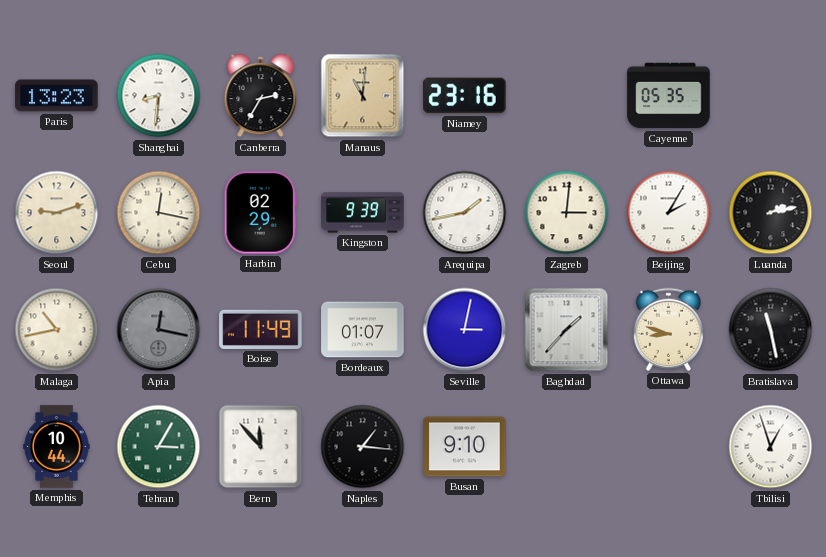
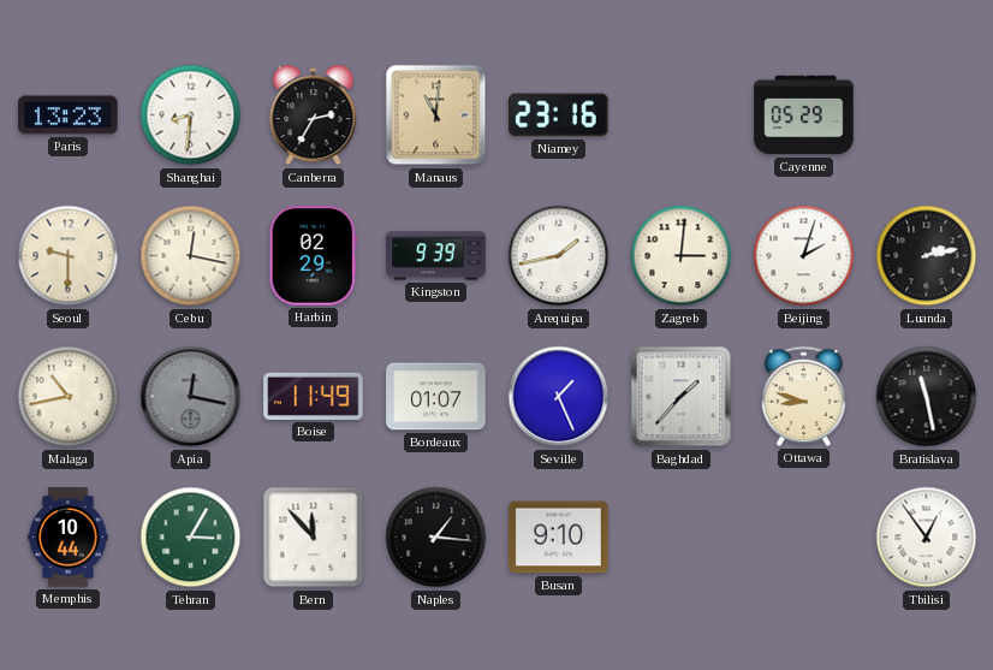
Cayenne: 05:35 -> 05:29 (804, 115)
Seoul: 9:12 -> 9:30 (69, 256)
Beijing: 2:05 -> 2:03 (804, 256)
Seville: 3:02 -> 1:26 (559, 397)
Tbilisi: 12:57 -> 12:54 (927, 538)
